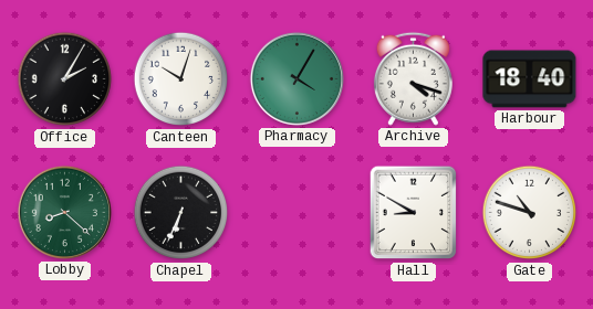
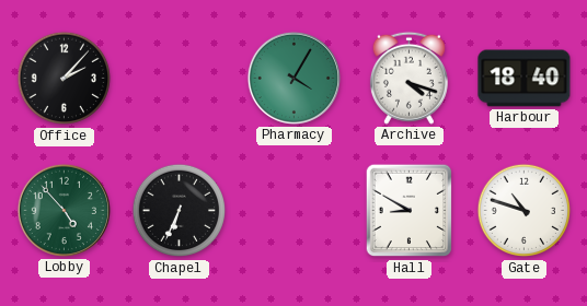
Office: 2:05 -> 2:07 (65, 79)
Canteen: 10:03 -> none (181, 79)
Lobby: 8:22 -> 4:53 (64, 210)
